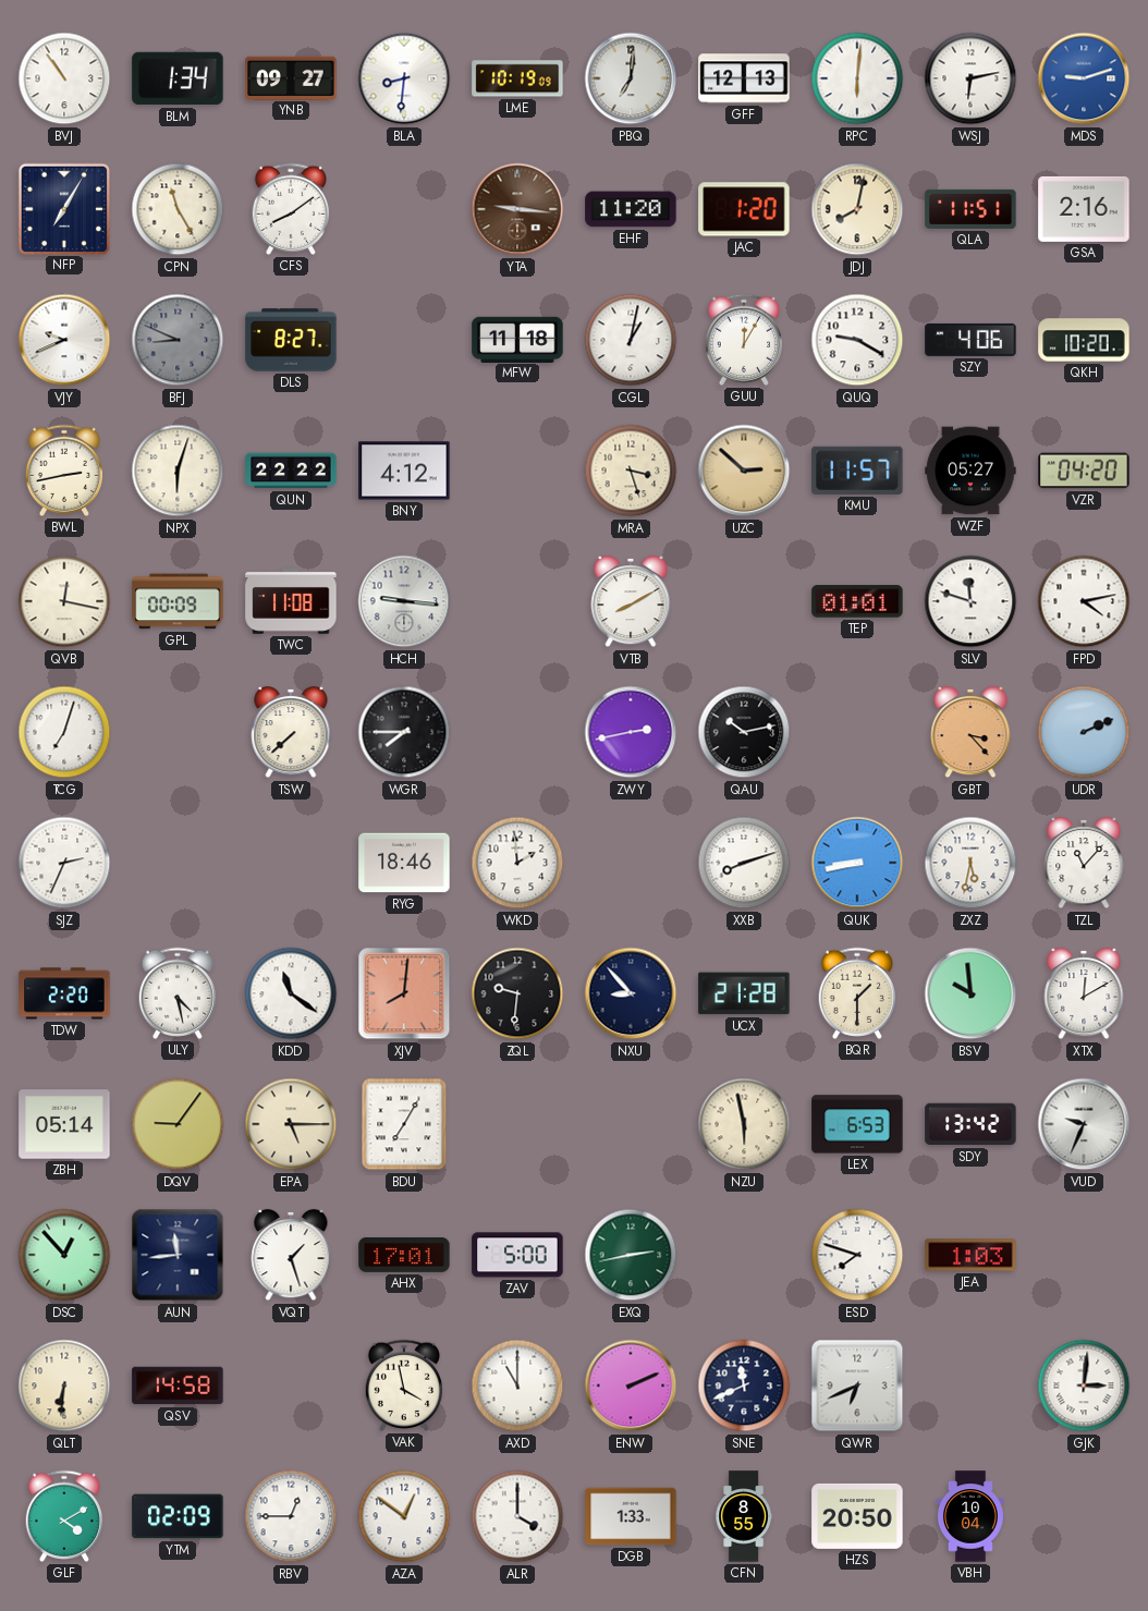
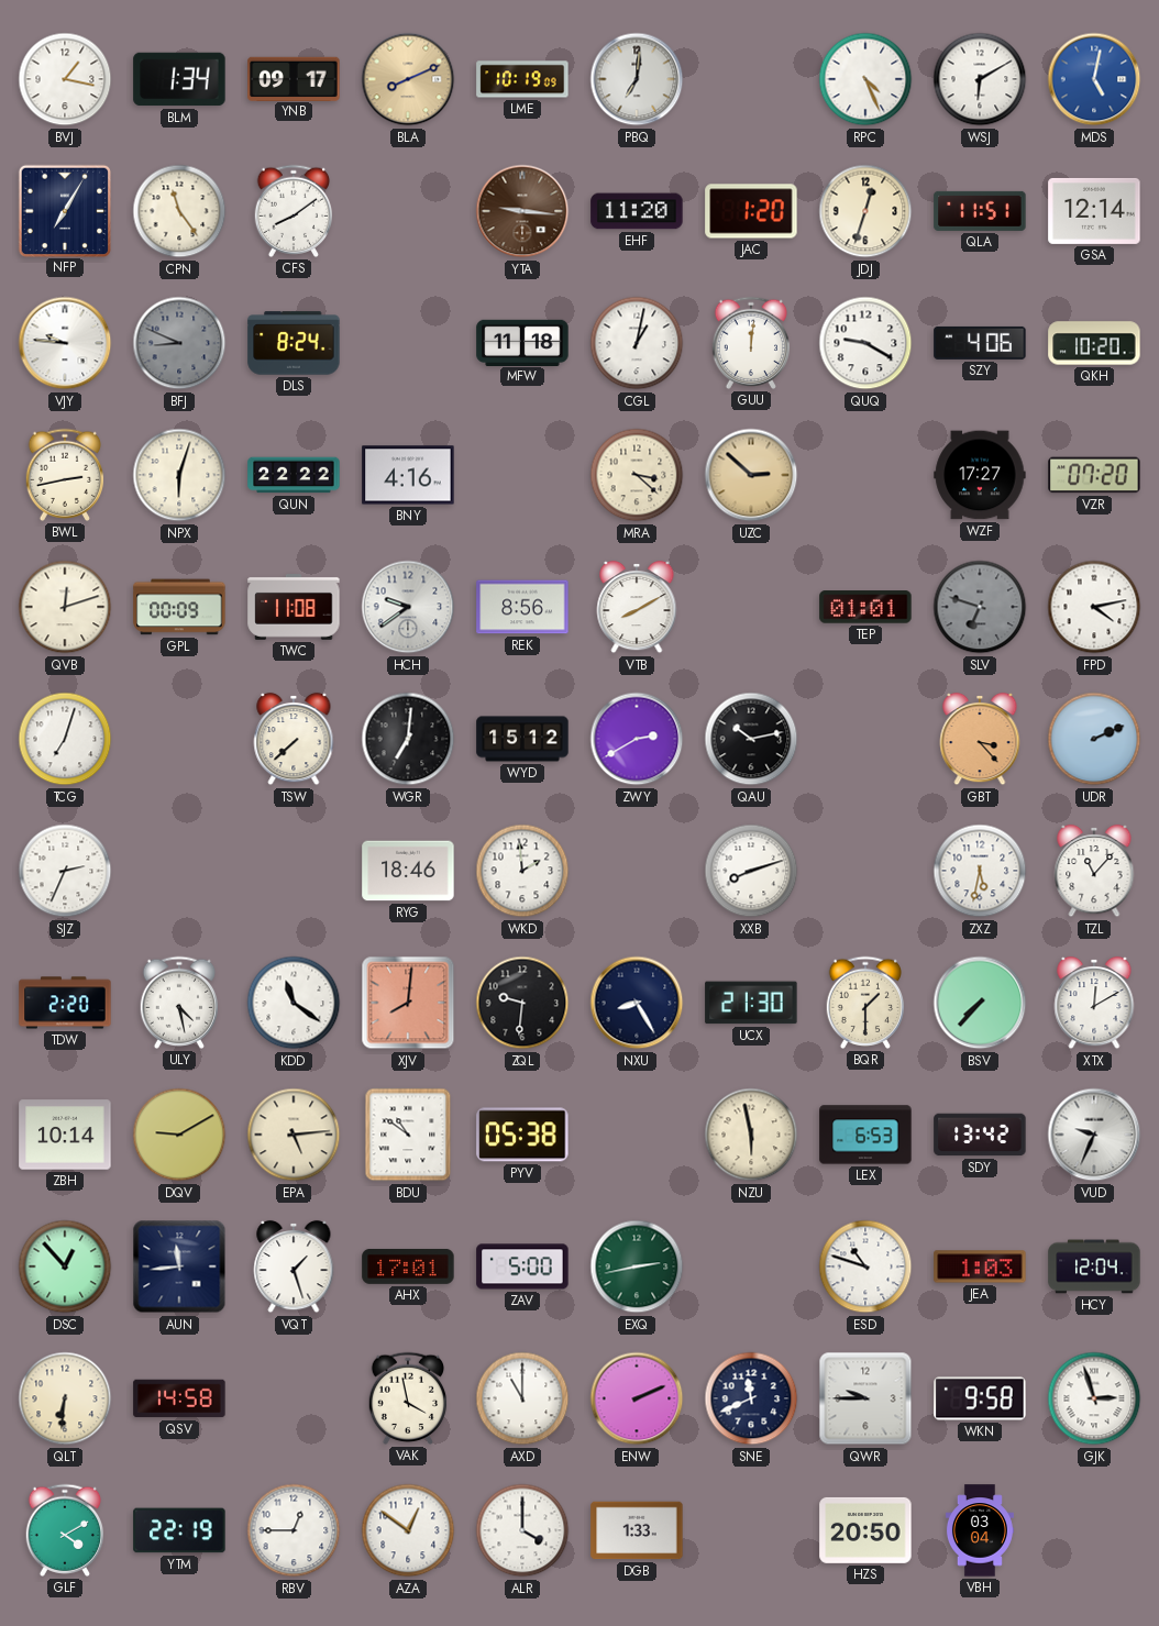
BVJ: 10:54 -> 1:17 (65, 79)
YNB: 09:27 -> 09:17 (294, 78)
BLA: 8:31 -> 8:11 (408, 79)
BLA dial: white -> champagne (408, 79)
GFF: 12:13 -> none (744, 78)
RPC: 6:01 -> 4:26 (865, 79)
WSJ: 6:13 -> 6:10 (980, 79)
MDS: 9:12 -> 5:02 (1094, 79)
CPN: 11:25 -> 11:24 (179, 211)
JDJ: 8:02 -> 12:33 (865, 211)
GSA: 2:16 -> 12:14 (1094, 211)
VJY: 9:41 -> 9:46 (65, 343)
DLS: 8:27 -> 8:24 (294, 343)
GUU: 12:05 -> 12:01 (751, 343)
BNY: 4:12 -> 4:16 (408, 475)
MRA: 3:27 -> 3:22 (637, 475)
KMU: 11:57 -> none (857, 471)
WZF: 05:27 -> 17:27 (980, 475)
VZR: 04:20 -> 07:20 (1094, 475)
QVB: 12:17 -> 12:12 (65, 607)
HCH: 9:16 -> 9:39 (408, 607)
REK: none -> 8:56 (522, 607)
SLV: 11:48 -> 6:48 (980, 607)
SLV dial: white -> grey (980, 607)
WGR: 7:45 -> 7:01 (408, 739)
WYD: none -> 15:12 (522, 739)
ZWY: 2:43 -> 2:40 (637, 739)
QUK: 8:43 -> none (857, 863)
NXU: 8:53 -> 8:25 (637, 1003)
UCX: 21:28 -> 21:30 (751, 1003)
BSV: 9:59 -> 7:37 (980, 1003)
ZBH: 05:14 -> 10:14 (65, 1135)
DQV: 9:06 -> 9:10 (179, 1135)
EPA: 5:15 -> 5:14 (294, 1135)
BDU: 7:05 -> 10:51 (408, 1135)
PYV: none -> 05:38 (522, 1135)
ESD: 7:48 -> 10:48 (865, 1266)
HCY: none -> 12:04 (1094, 1266)
QWR: 6:41 -> 9:45 (865, 1398)
WKN: none -> 9:58 (980, 1398)
GJK: 3:01 -> 2:57 (1094, 1398)
YTM: 02:09 -> 22:19 (179, 1530)
CFN: 8:55 -> none (744, 1516)
VBH: 10:04 -> 03:04 (980, 1530)
